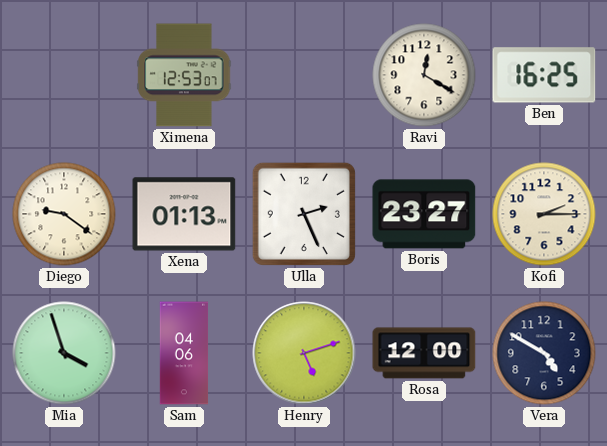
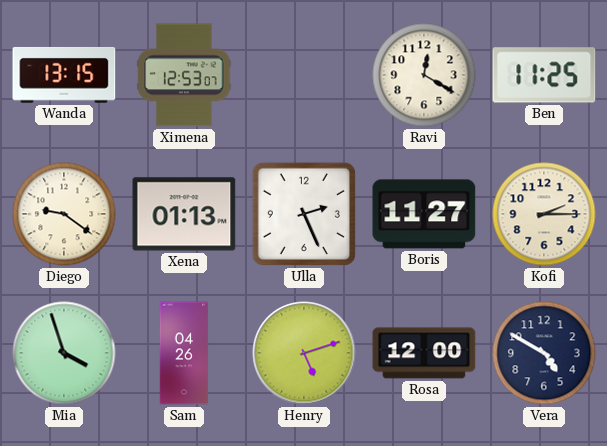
Wanda: none -> 13:15 (64, 75)
Ben: 16:25 -> 11:25 (544, 75)
Boris: 23:27 -> 11:27 (424, 214)
Sam: 04:06 -> 04:26 (184, 353)
